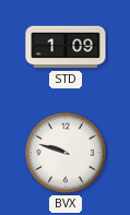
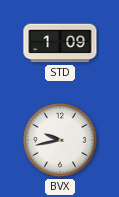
BVX: 9:48 -> 9:43 (60, 140)
